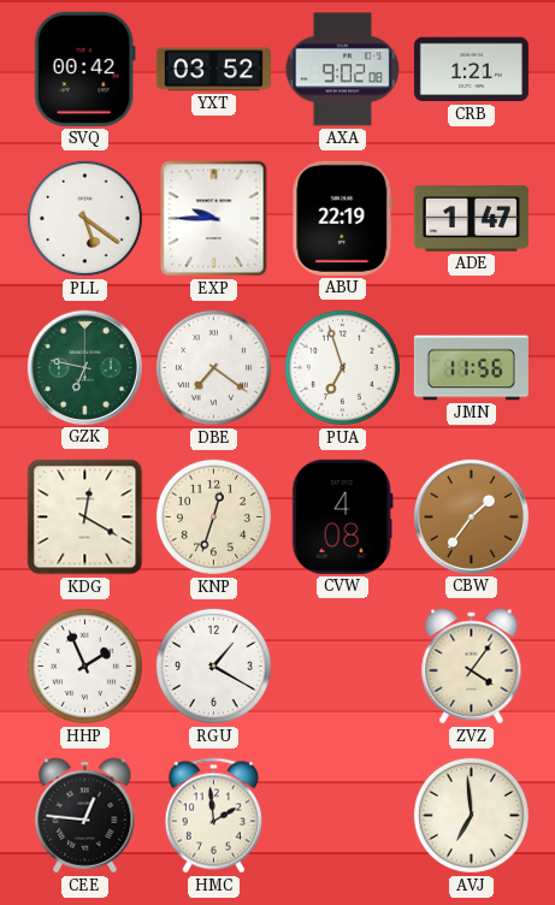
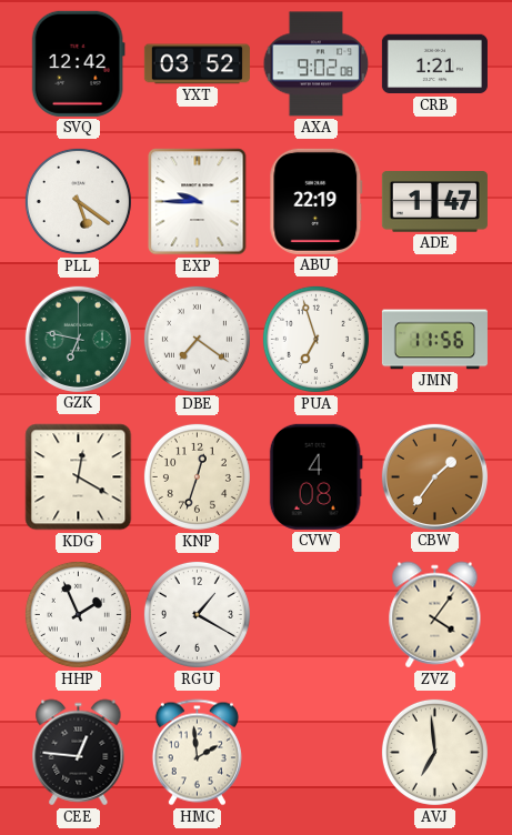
SVQ: 00:42 -> 12:42 (78, 63)
